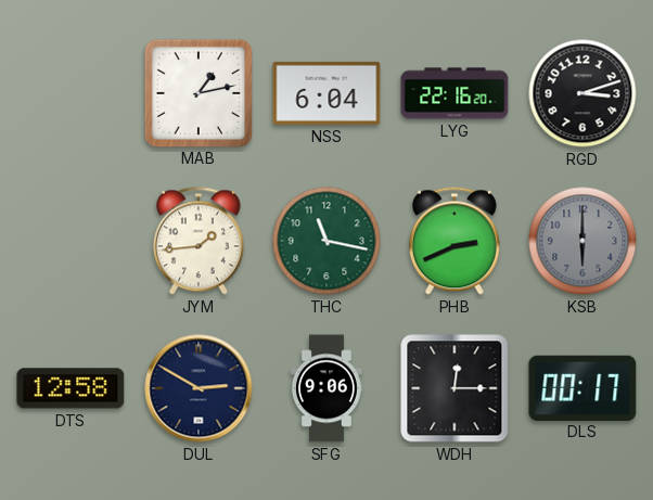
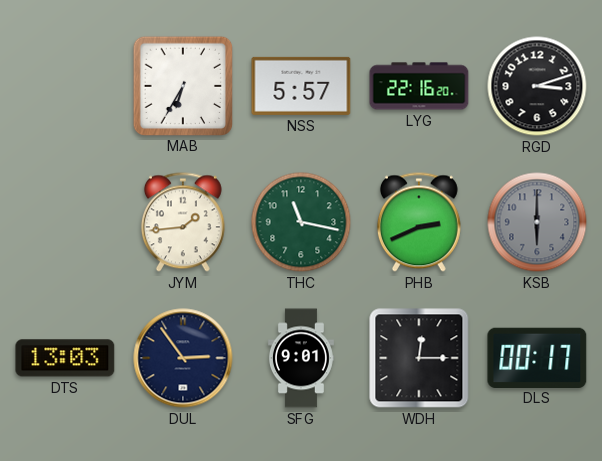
MAB: 1:13 -> 6:35 (182, 85)
NSS: 6:04 -> 5:57 (301, 86)
DTS: 12:58 -> 13:03 (65, 358)
DUL: 2:50 -> 2:54 (183, 358)
SFG: 9:06 -> 9:01 (301, 358)
